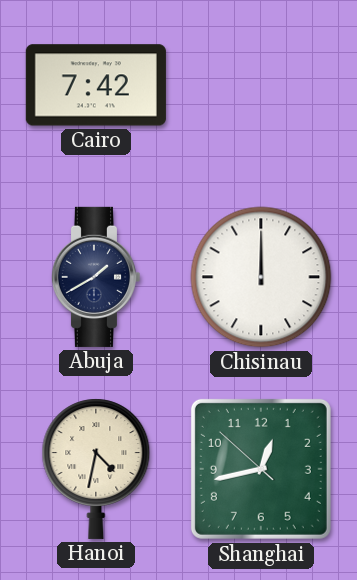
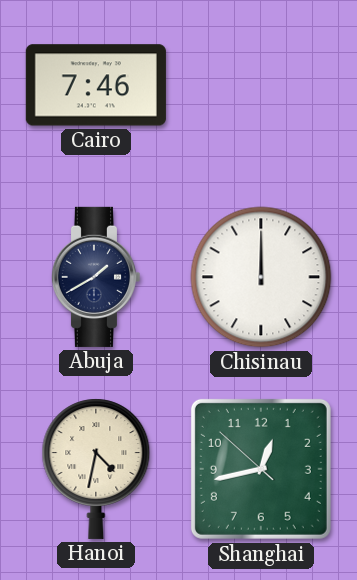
Cairo: 7:42 -> 7:46 (96, 85)
